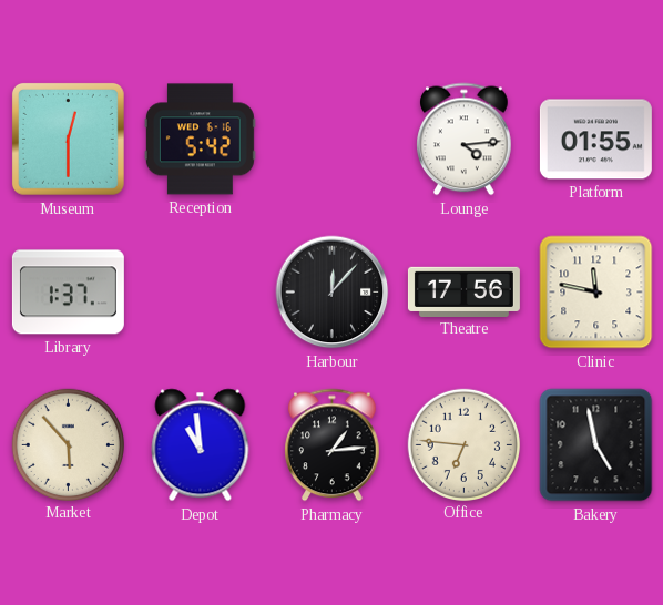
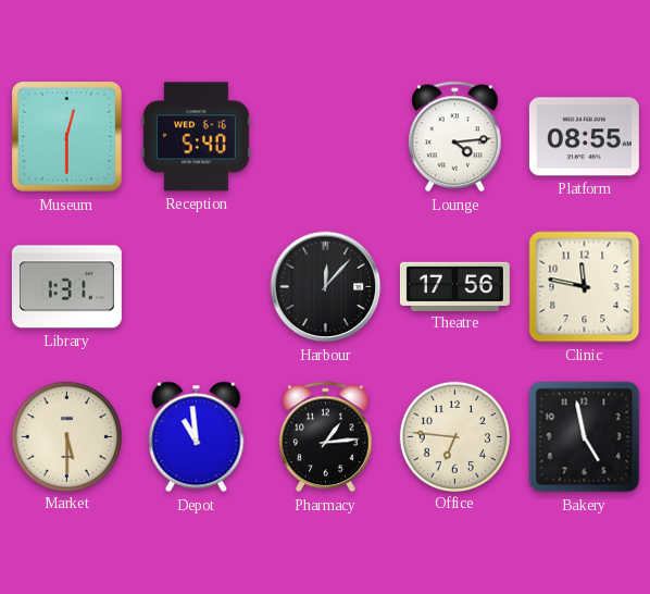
Reception: 5:42 -> 5:40 (196, 137)
Platform: 01:55 -> 08:55 (584, 137)
Library: 1:37 -> 1:31 (66, 287)
Market: 5:53 -> 5:30 (66, 436)
